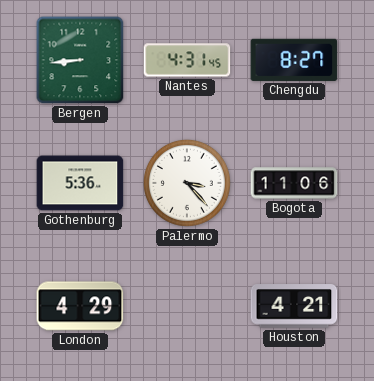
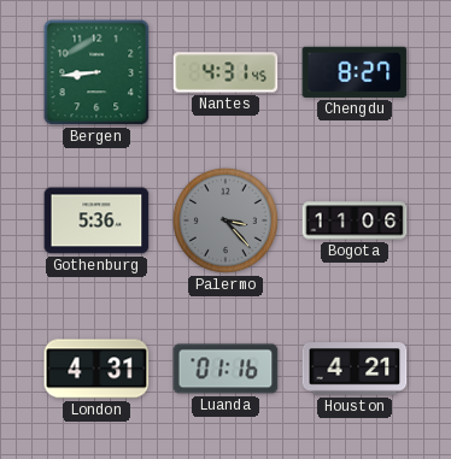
Palermo dial: white -> grey (225, 220)
London: 4:29 -> 4:31 (96, 369)
Luanda: none -> 01:16 (225, 369)
